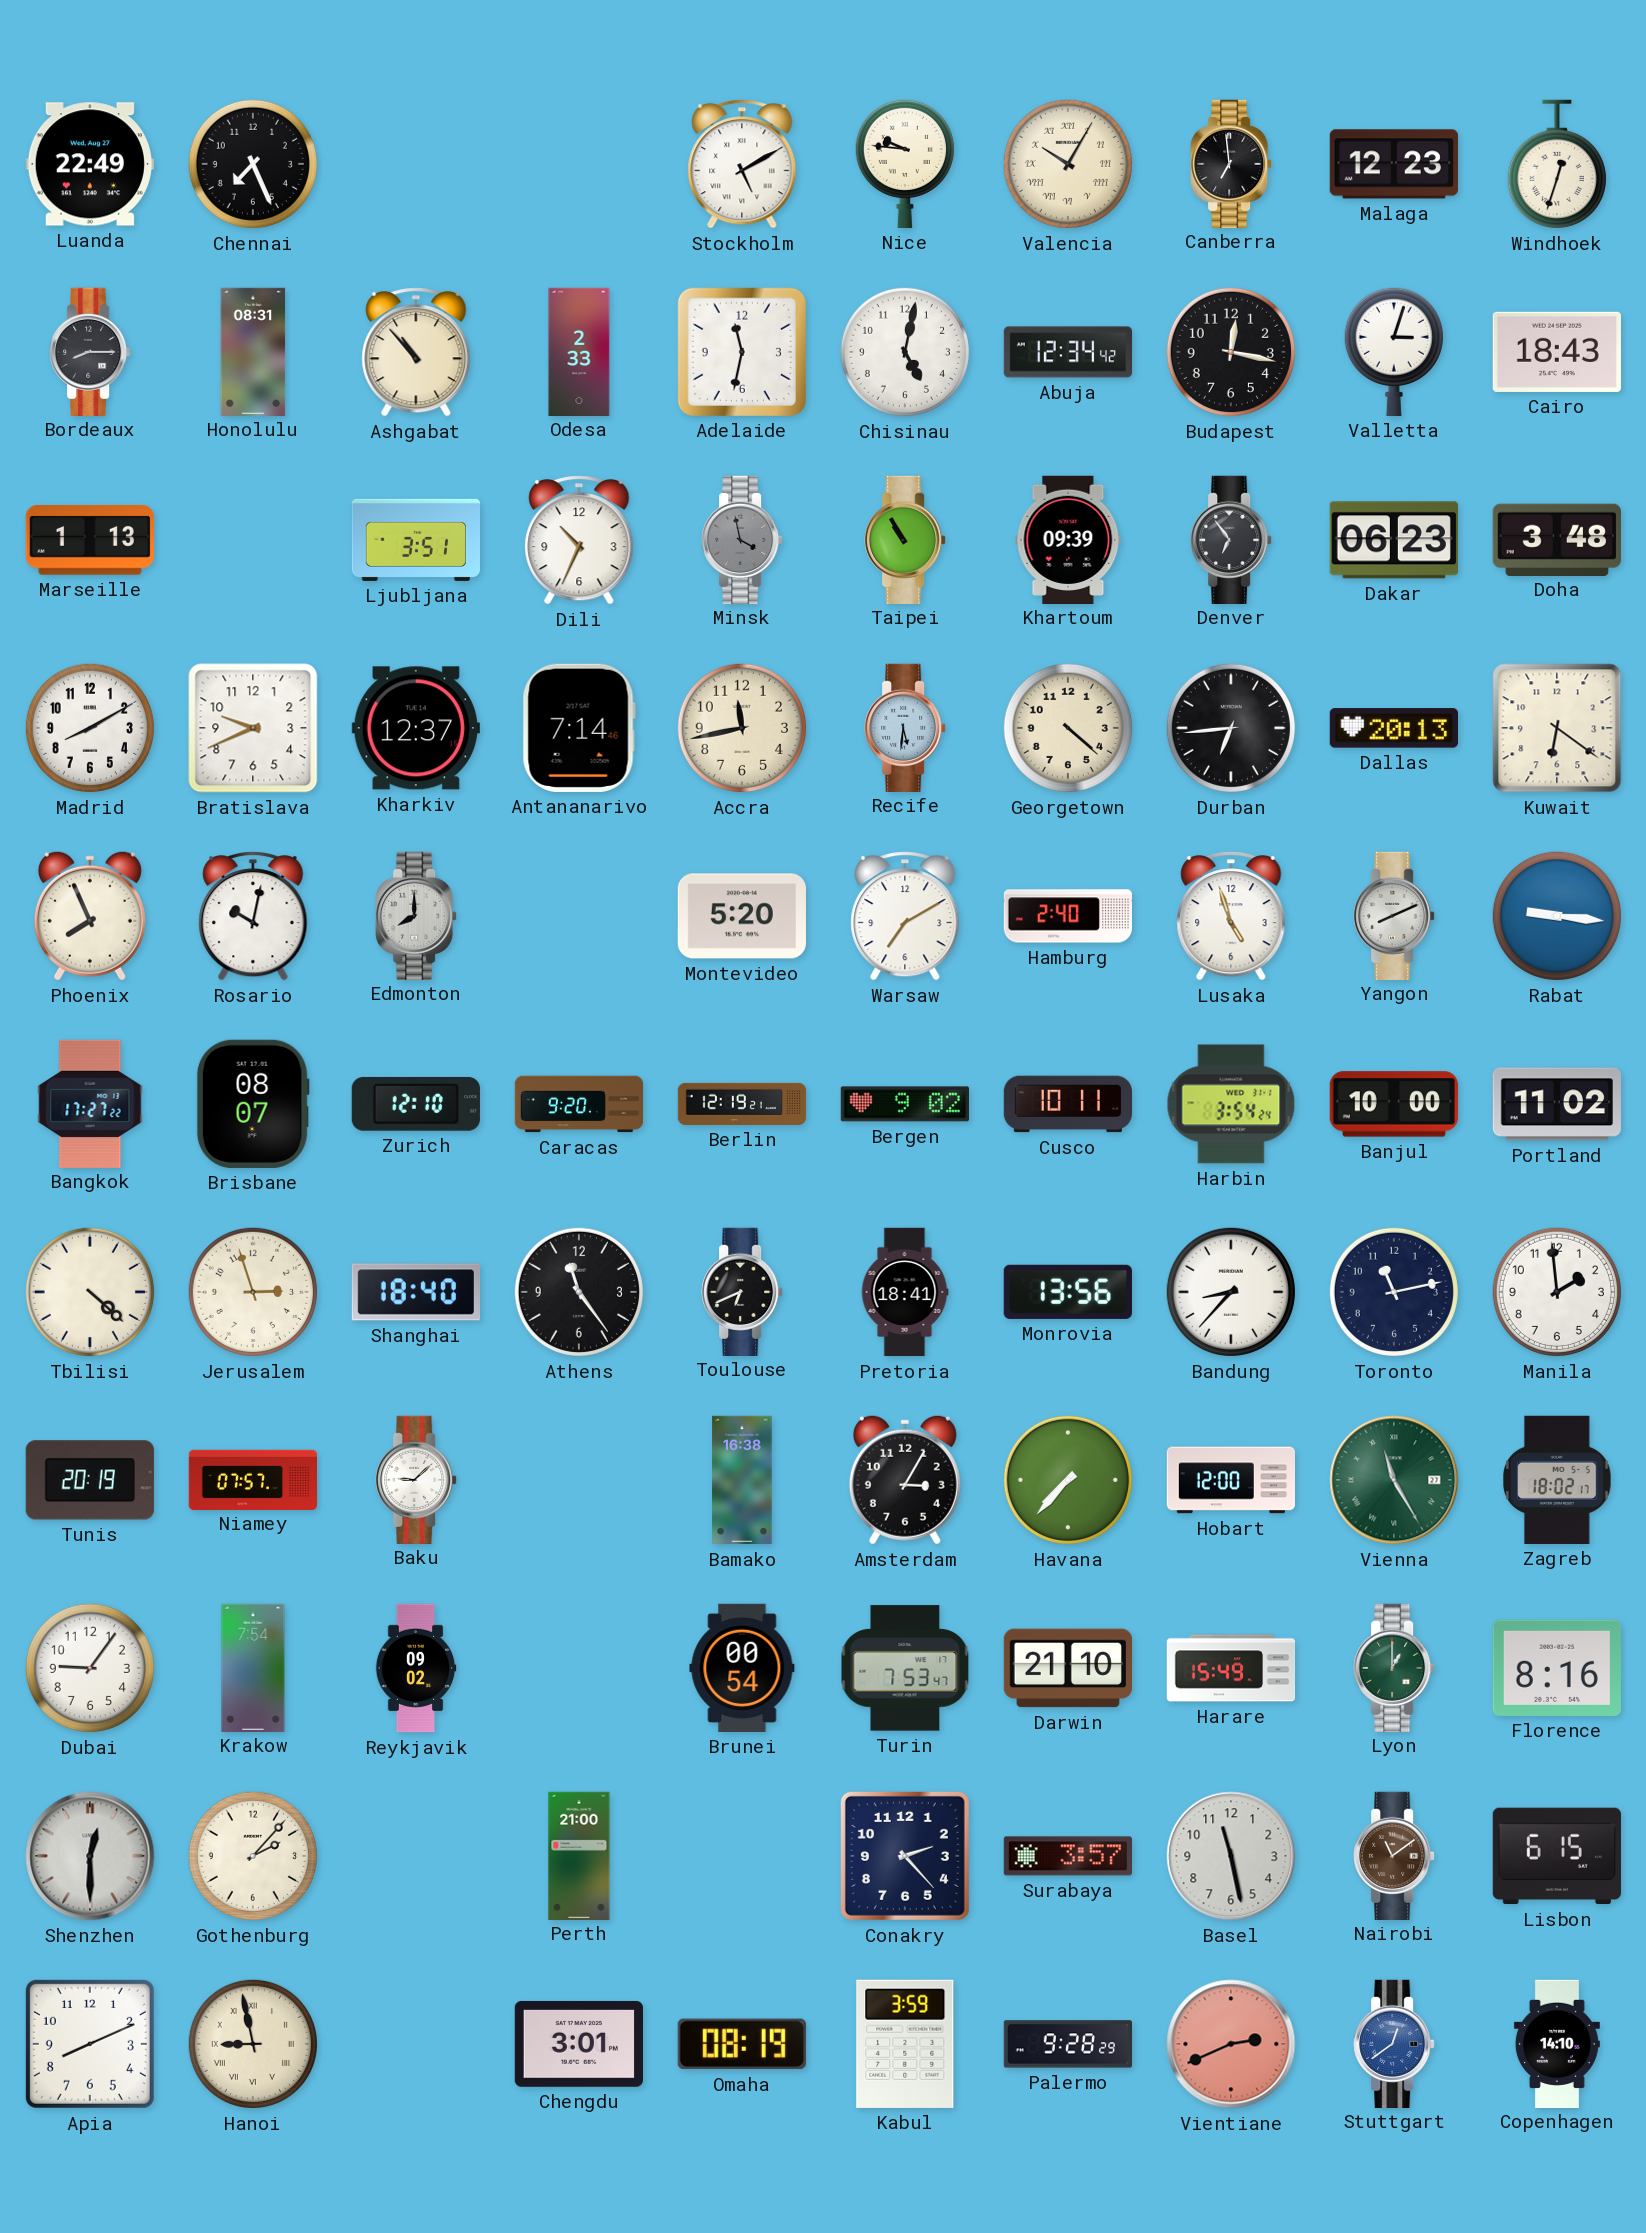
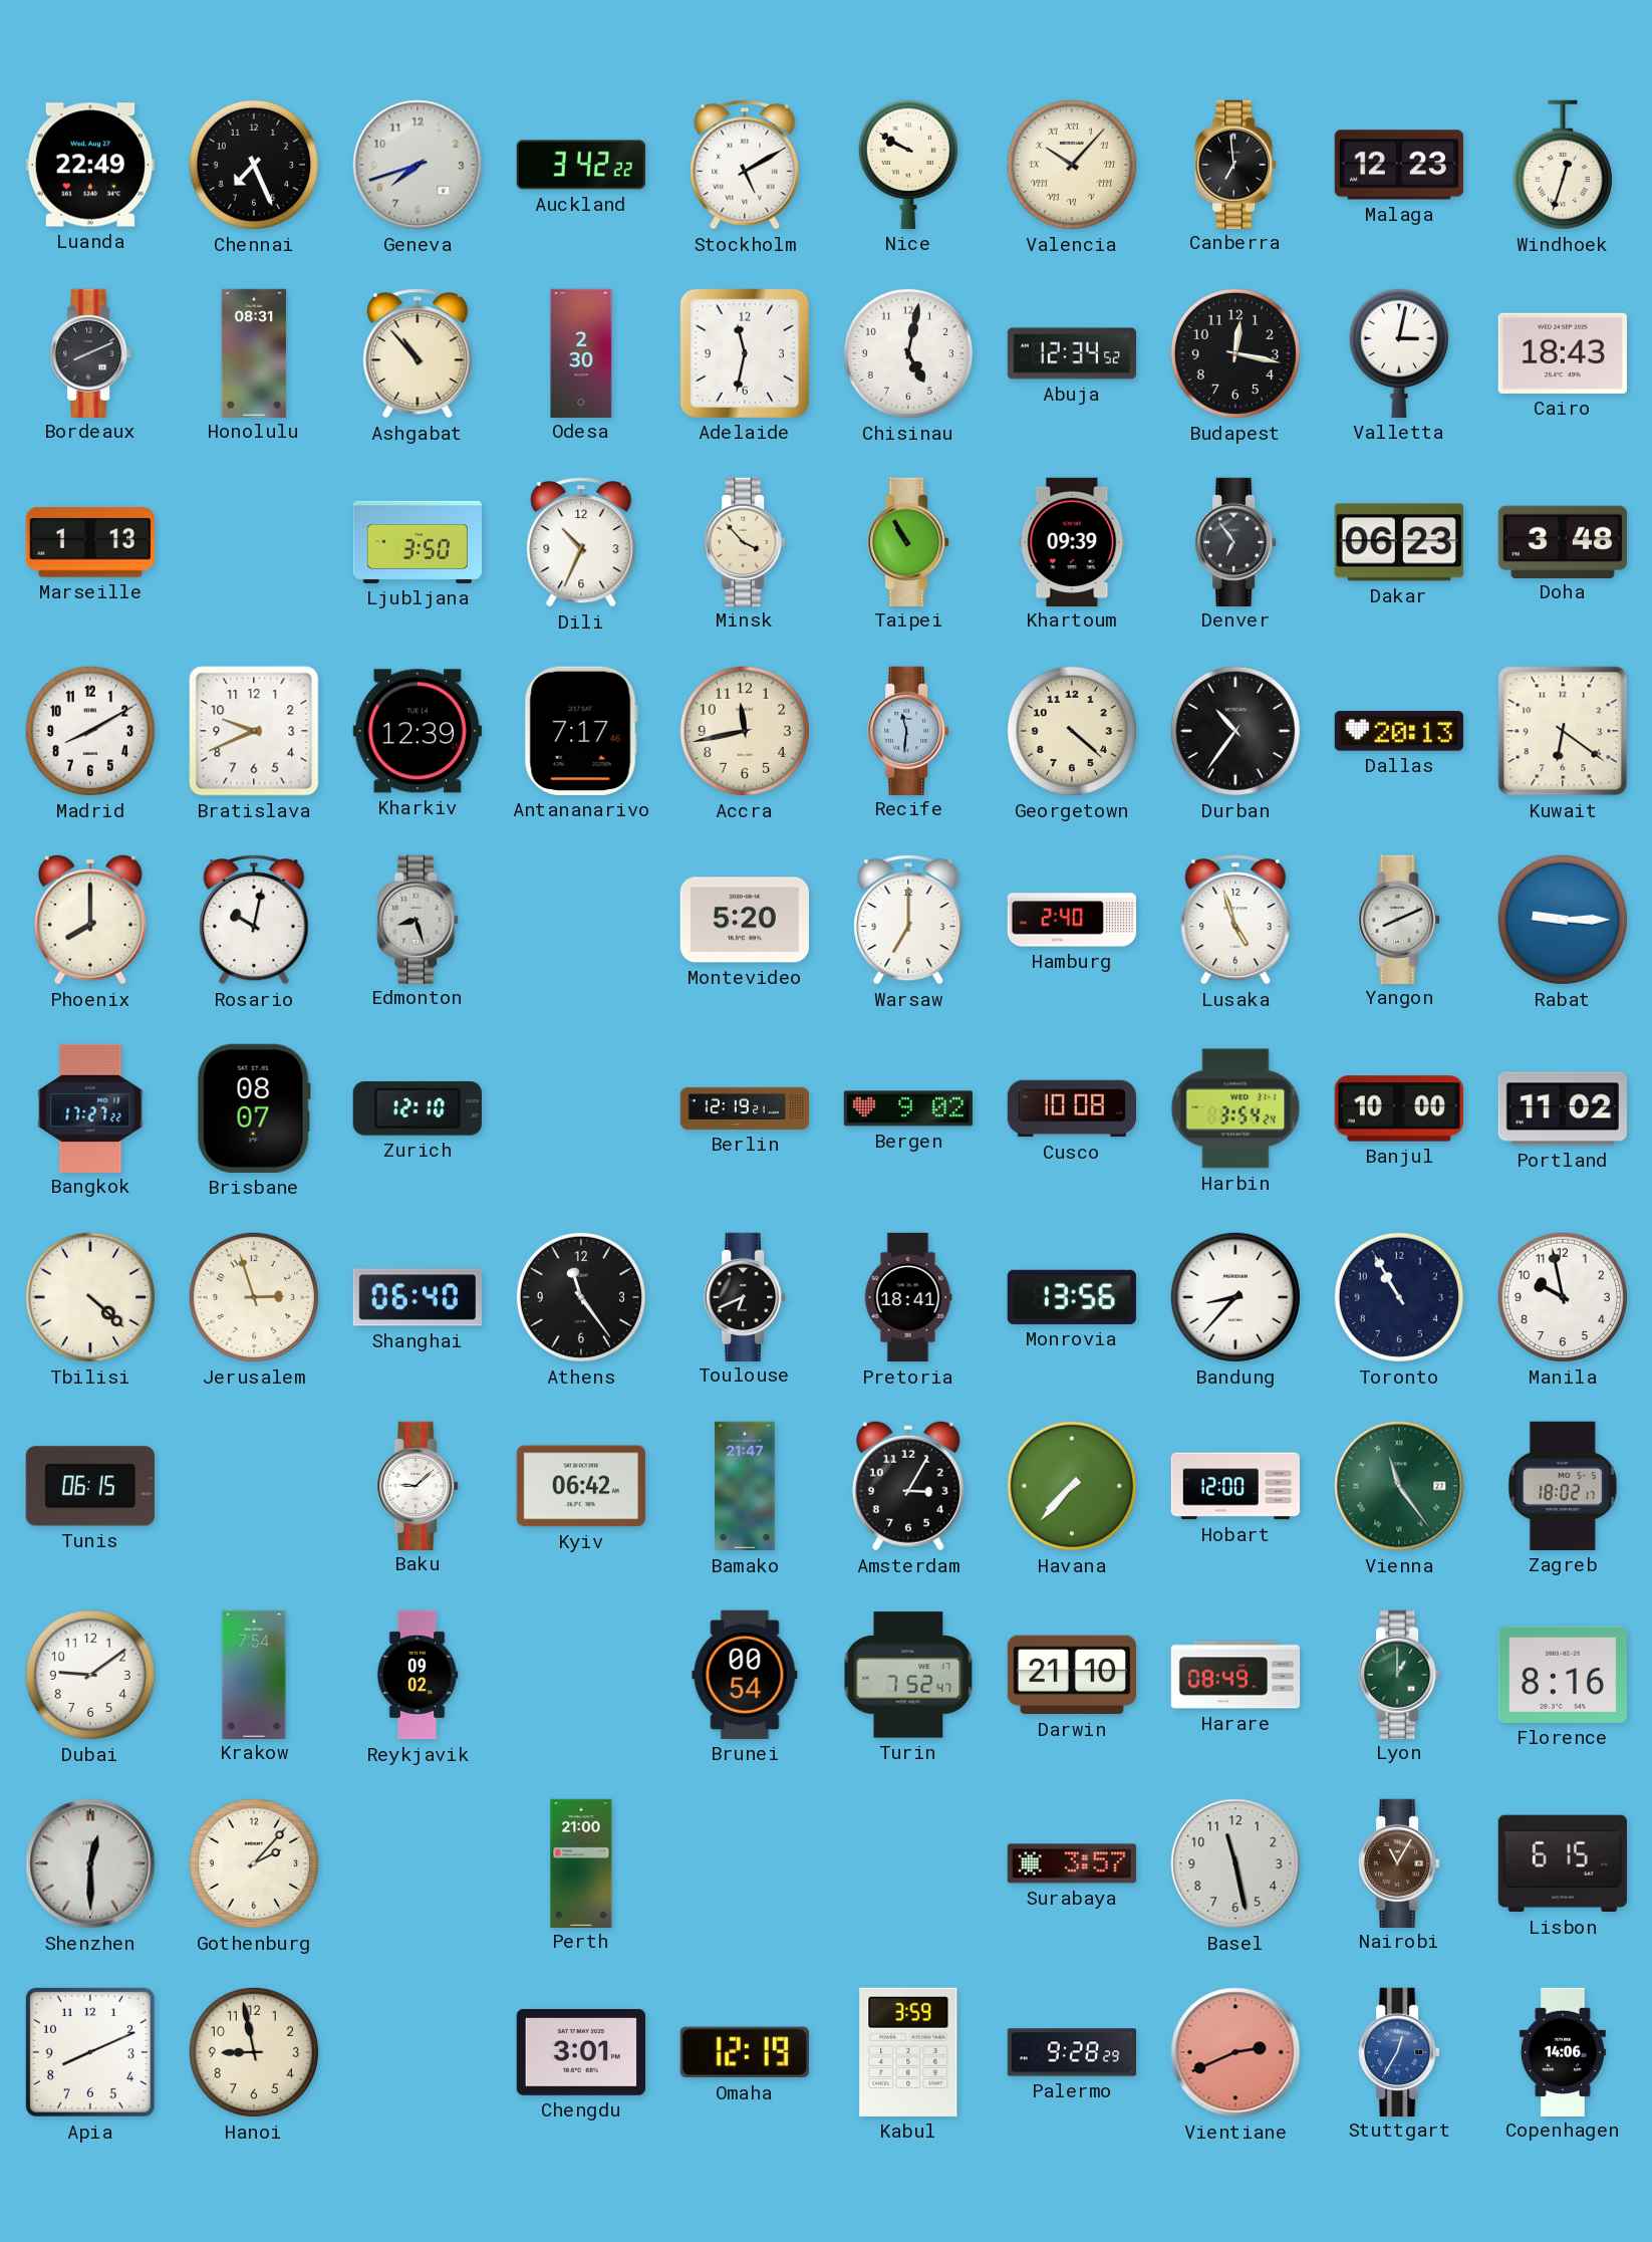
Geneva: none -> 7:42 (418, 165)
Auckland: none -> 3:42 (581, 165)
Nice: 9:46 -> 9:50 (908, 164)
Valencia: 10:05 -> 10:07 (1072, 165)
Bordeaux: 8:15 -> 8:11 (90, 352)
Odesa: 2:33 -> 2:30 (581, 352)
Abuja: 12:34:42 -> 12:34:52 (1071, 353)
Valletta: 3:03 -> 3:02 (1399, 352)
Ljubljana: 3:51 -> 3:50 (417, 542)
Minsk: 3:58 -> 3:53 (745, 541)
Minsk dial: grey -> cream (745, 541)
Kharkiv: 12:37 -> 12:39 (418, 731)
Antananarivo: 7:14 -> 7:17 (581, 731)
Recife: 5:31 -> 11:31 (908, 730)
Durban: 6:44 -> 10:36 (1235, 731)
Phoenix: 7:56 -> 8:00 (90, 920)
Edmonton: 8:00 -> 8:27 (418, 919)
Warsaw: 7:10 -> 7:00 (908, 920)
Rabat: 9:16 -> 9:15 (1563, 920)
Caracas: 9:20 -> none (579, 1104)
Cusco: 10:11 -> 10:08 (1071, 1108)
Shanghai: 18:40 -> 06:40 (418, 1297)
Toronto: 11:13 -> 10:55 (1399, 1297)
Manila: 1:59 -> 9:58 (1563, 1297)
Tunis: 20:19 -> 06:15 (90, 1486)
Niamey: 07:57 -> none (252, 1479)
Kyiv: none -> 06:42 (581, 1486)
Bamako: 16:38 -> 21:47 (745, 1486)
Vienna: 11:25 -> 11:24 (1399, 1486)
Dubai: 9:06 -> 9:09 (90, 1675)
Turin: 7:53 -> 7:52 (908, 1675)
Harare: 15:49 -> 08:49 (1235, 1675)
Conakry: 2:23 -> none (905, 1856)
Nairobi: 11:09 -> 11:05 (1399, 1862)
Hanoi numerals: Roman -> Arabic (254, 2052)
Omaha: 08:19 -> 12:19 (745, 2052)
Stuttgart: 12:39 -> 12:35 (1399, 2051)
Copenhagen: 14:10 -> 14:06 (1563, 2051)
